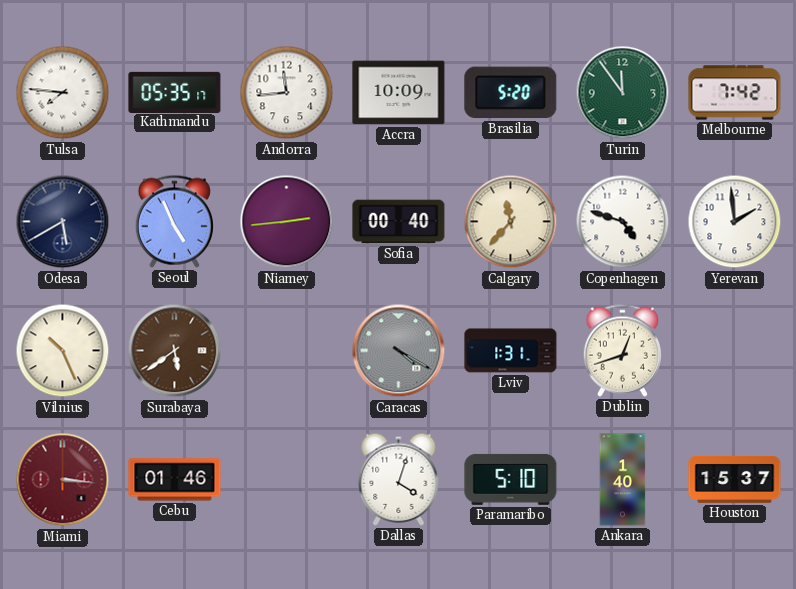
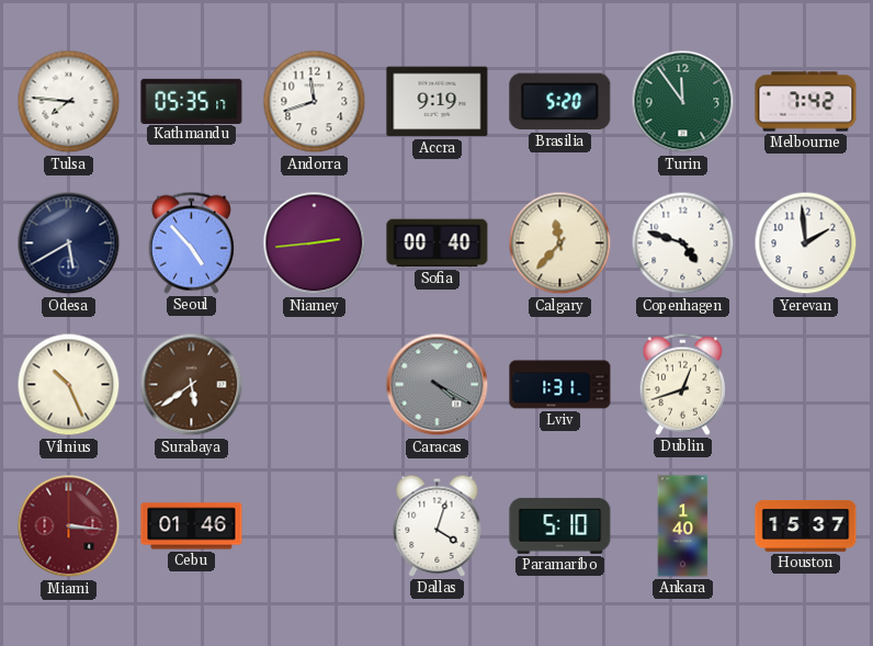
Andorra: 11:44 -> 11:42 (315, 102)
Accra: 10:09 -> 9:19 (438, 102)
Seoul: 4:56 -> 4:53 (191, 242)
